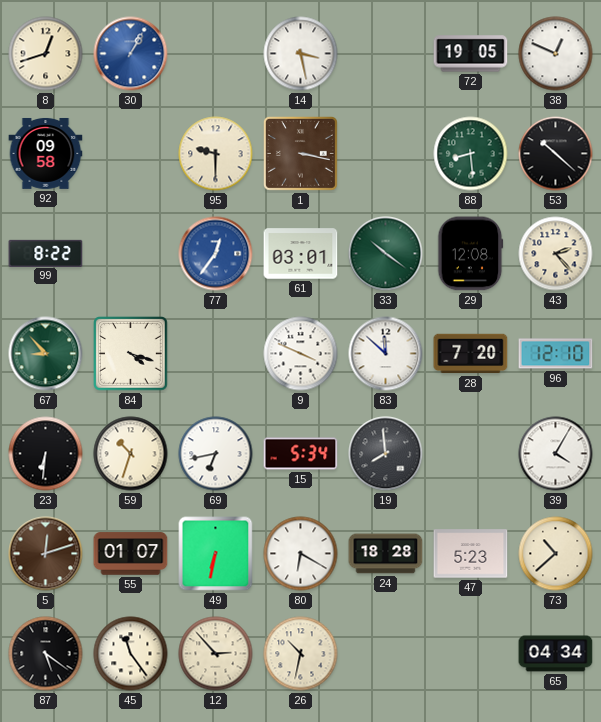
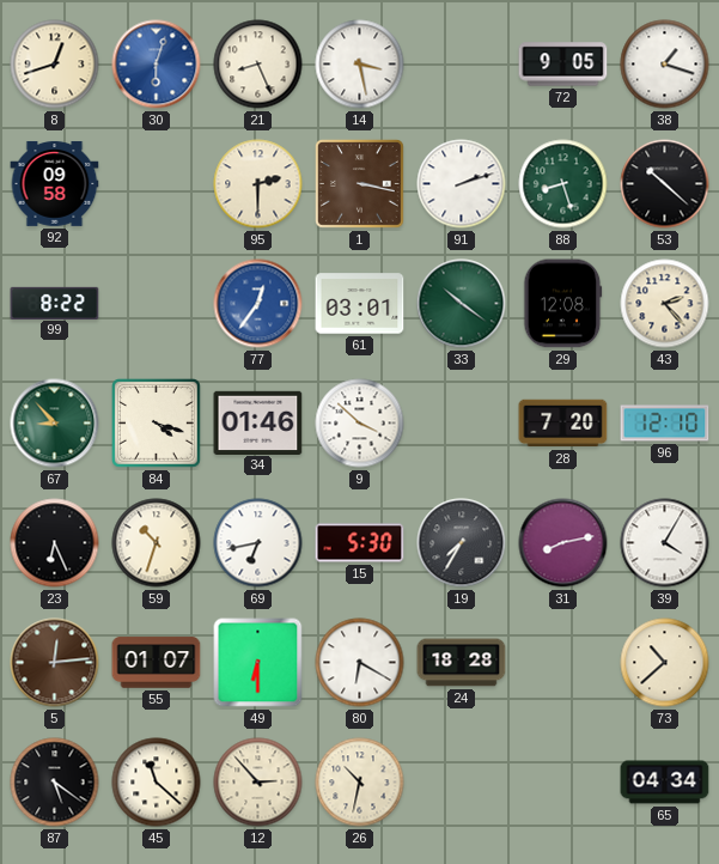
30: 1:05 -> 6:03 (157, 65)
21: none -> 8:26 (258, 65)
72: 19:05 -> 9:05 (563, 65)
38: 12:49 -> 1:18 (665, 65)
95: 9:30 -> 2:30 (258, 184)
91: none -> 2:12 (462, 184)
88: 8:29 -> 8:27 (563, 184)
34: none -> 01:46 (258, 422)
9: 3:49 -> 3:52 (360, 424)
83: 11:52 -> none (386, 354)
23: 6:31 -> 6:26 (55, 543)
15: 5:34 -> 5:30 (360, 543)
19: 7:59 -> 7:35 (462, 543)
31: none -> 8:13 (563, 543)
5: 12:12 -> 12:14 (55, 663)
49: 6:32 -> 6:30 (258, 663)
47: 5:23 -> none (471, 554)
45: 11:24 -> 11:22 (157, 783)
